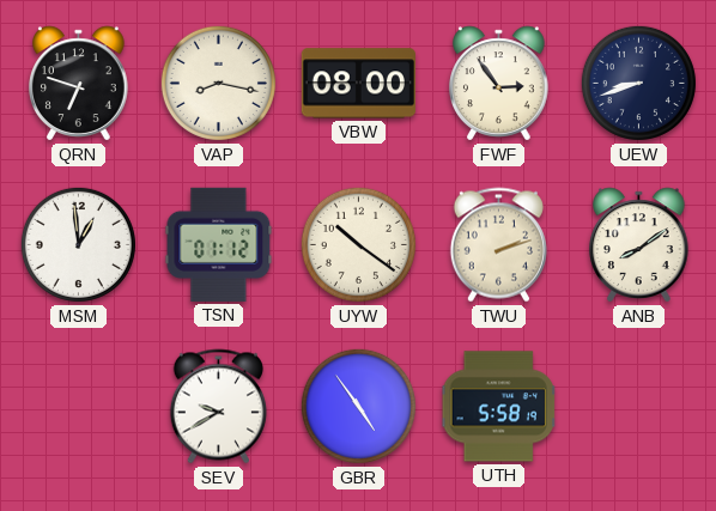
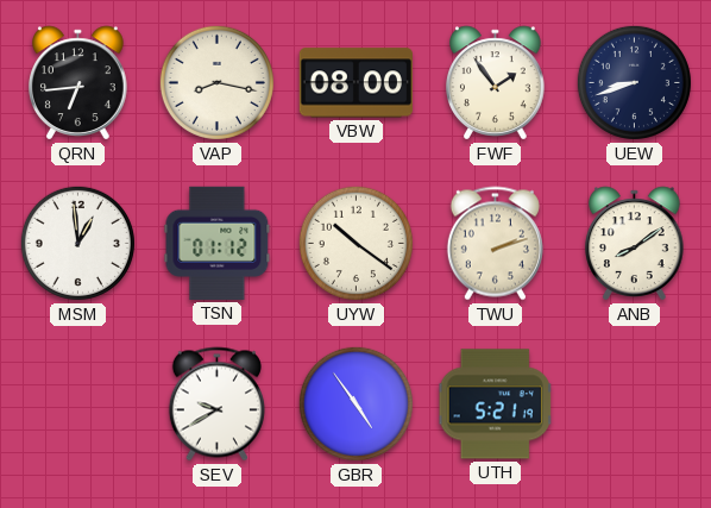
QRN: 6:48 -> 6:44 (78, 83)
FWF: 2:54 -> 1:54 (496, 83)
UTH: 5:58 -> 5:21 (496, 404)
